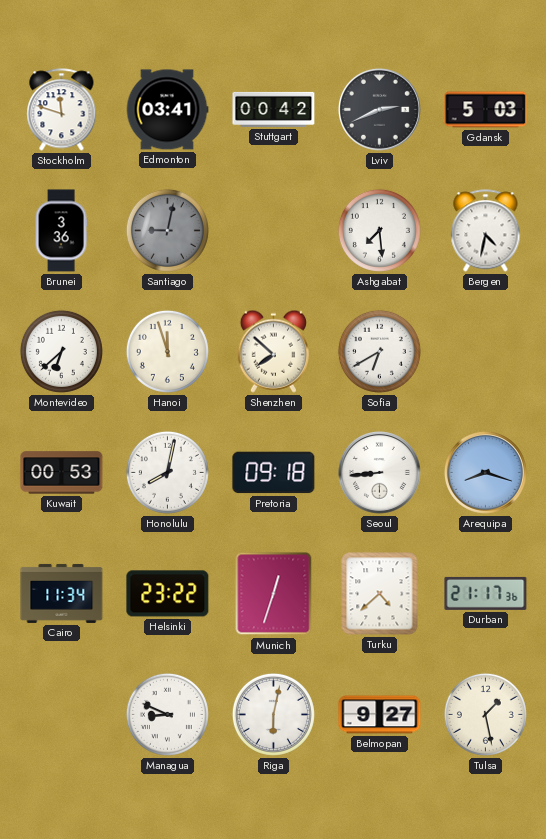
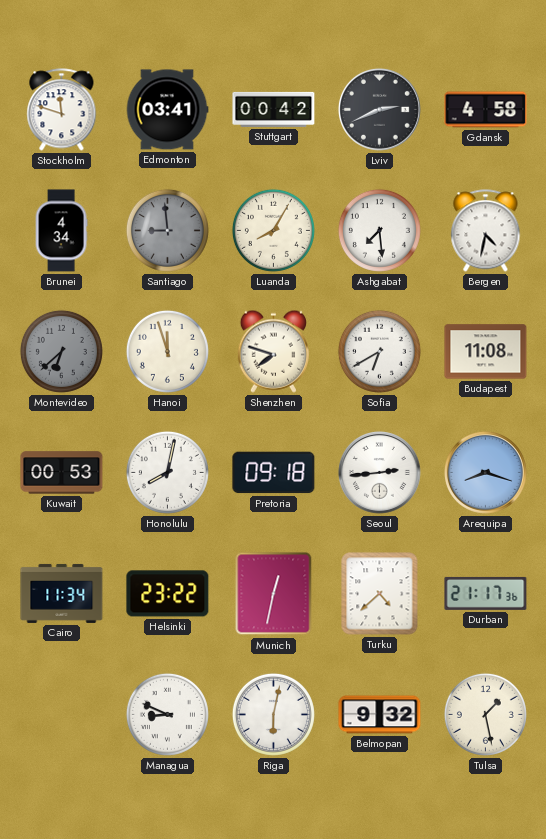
Gdansk: 5:03 -> 4:58 (486, 110)
Brunei: 3:36 -> 4:34 (61, 231)
Santiago: 9:02 -> 8:59 (167, 230)
Luanda: none -> 8:05 (273, 230)
Montevideo dial: white -> grey (61, 351)
Shenzhen: 7:52 -> 7:48 (273, 351)
Budapest: none -> 11:08 (486, 352)
Seoul: 8:44 -> 2:44 (379, 472)
Munich: 12:33 -> 12:32 (274, 594)
Belmopan: 9:27 -> 9:32 (380, 715)
